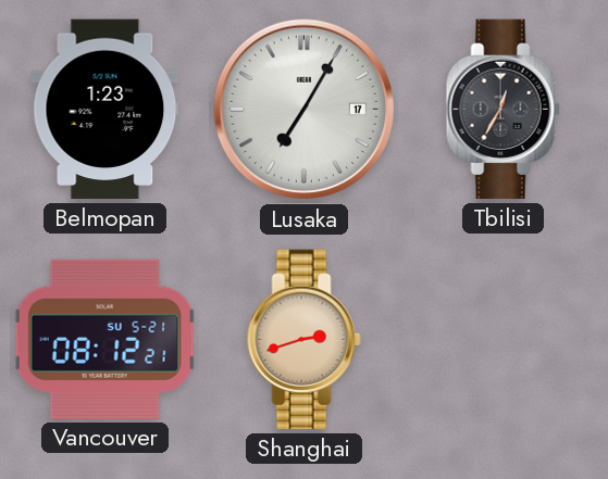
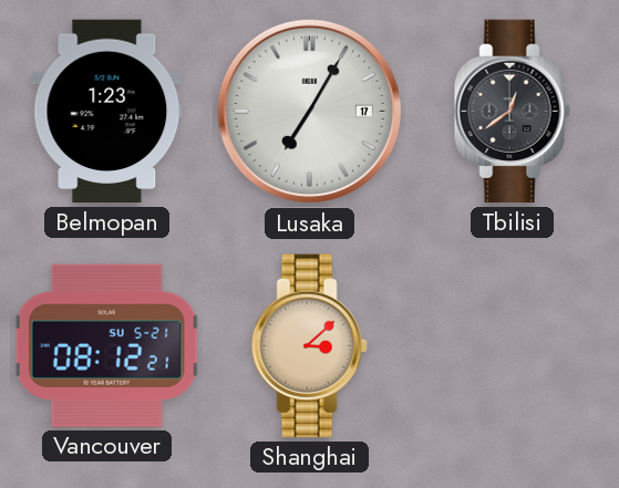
Tbilisi: 12:35 -> 12:39 (512, 112)
Shanghai: 2:42 -> 3:08 (309, 346)
